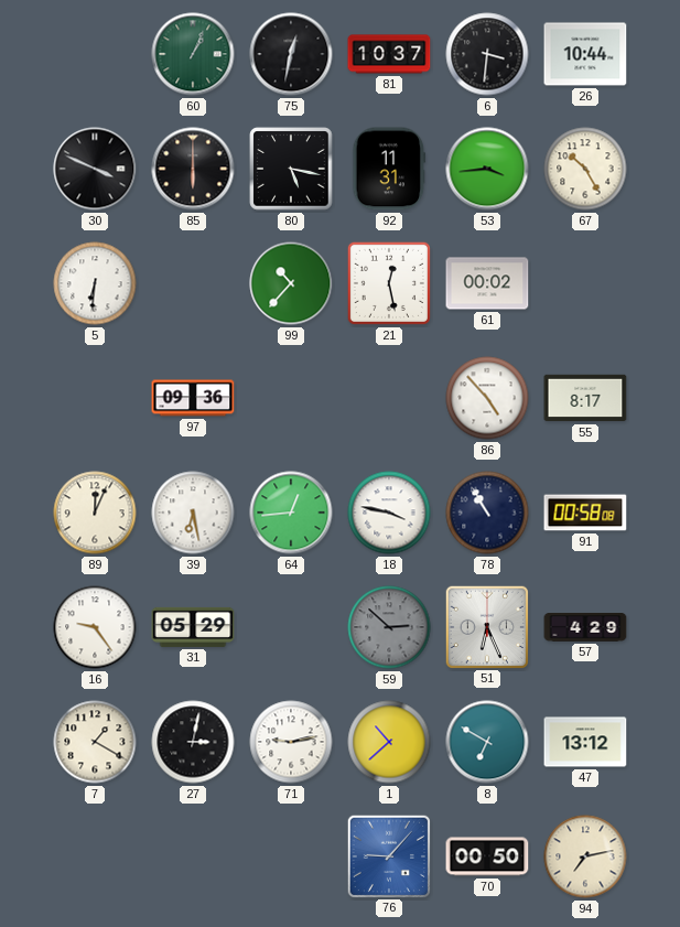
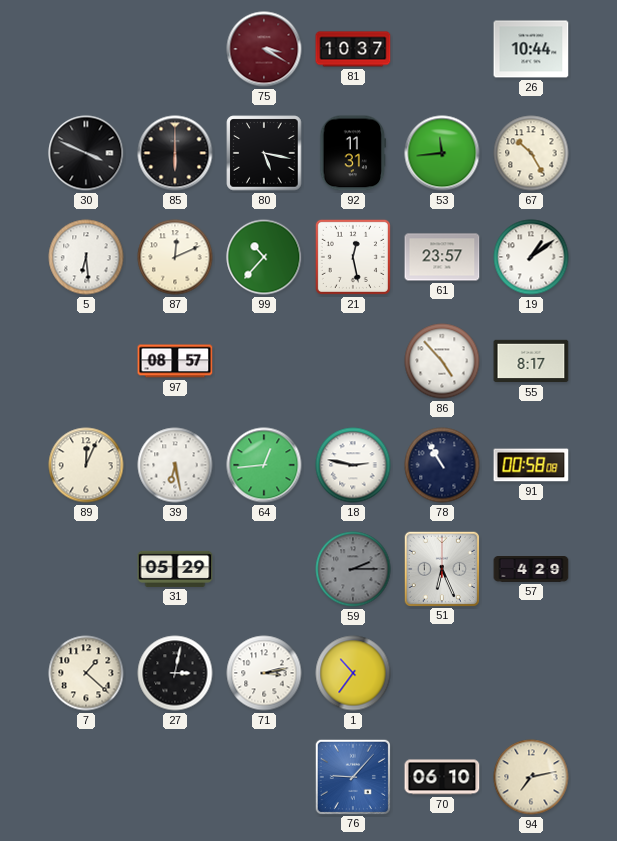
60: 1:04 -> none (193, 54)
75: 12:32 -> 3:20 (264, 49)
75 dial: black -> burgundy (264, 49)
6: 3:31 -> none (487, 54)
53: 3:44 -> 11:44 (442, 153)
5: 6:31 -> 6:29 (86, 257)
87: none -> 12:11 (175, 257)
61: 00:02 -> 23:57 (442, 257)
19: none -> 1:09 (531, 257)
97: 09:36 -> 08:57 (175, 361)
18: 3:47 -> 2:47 (353, 465)
16: 9:24 -> none (95, 627)
59: 2:52 -> 2:15 (353, 569)
7: 1:20 -> 1:22 (86, 673)
71: 9:13 -> 3:13 (264, 673)
1: 10:38 -> 10:36 (353, 673)
8: 6:50 -> none (487, 742)
47: 13:12 -> none (585, 742)
70: 00:50 -> 06:10 (442, 777)
